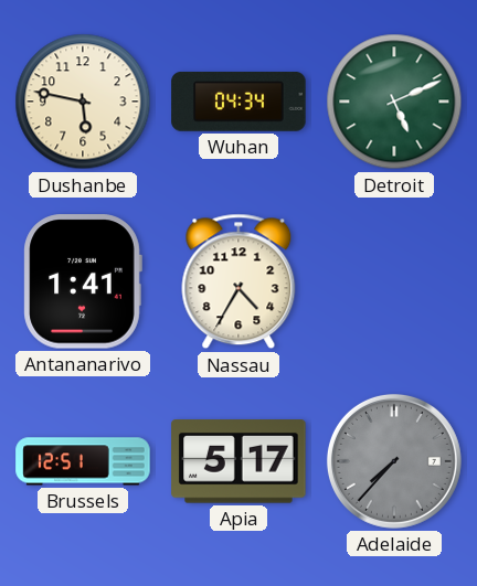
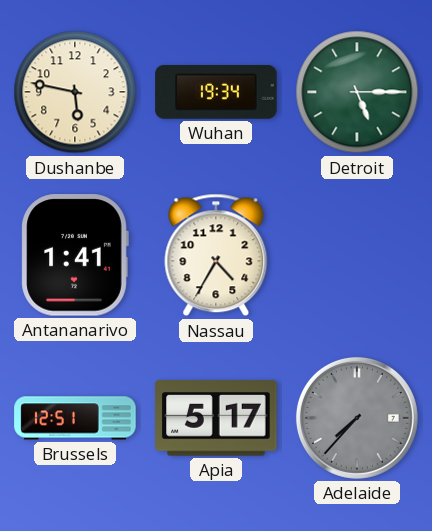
Wuhan: 04:34 -> 19:34 (216, 93)
Detroit: 5:11 -> 5:15 (357, 92)
